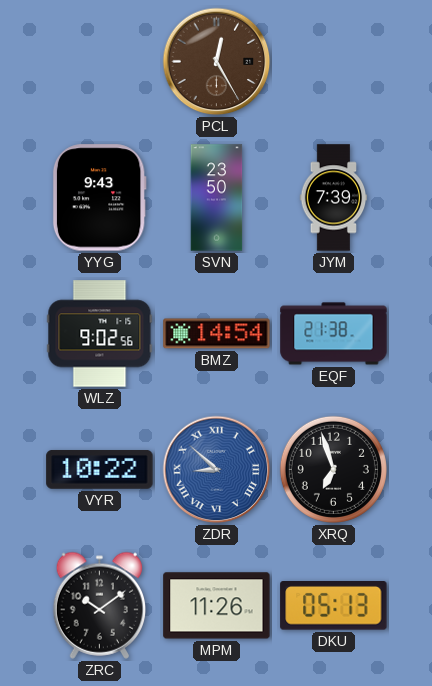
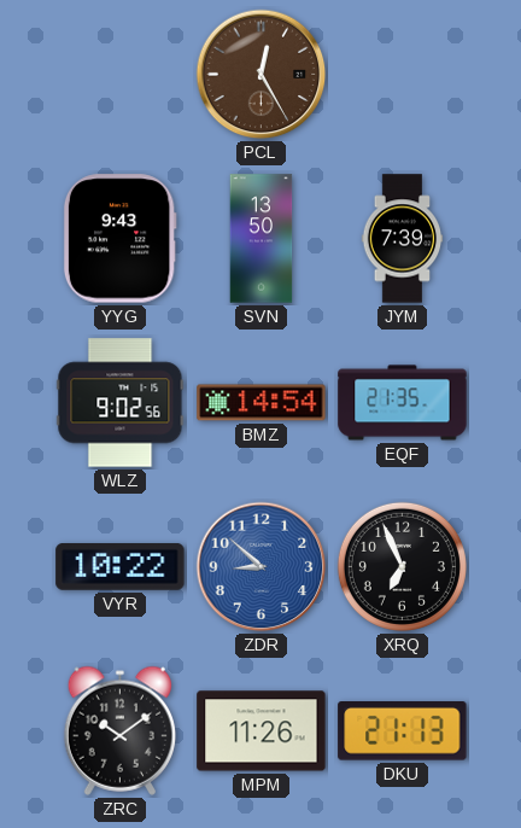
SVN: 23:50 -> 13:50 (262, 239)
EQF: 21:38 -> 21:35 (403, 403)
ZDR numerals: Roman -> Arabic (262, 567)
XRQ: 6:57 -> 6:56 (402, 566)
DKU: 05:13 -> 21:13 (403, 731)
